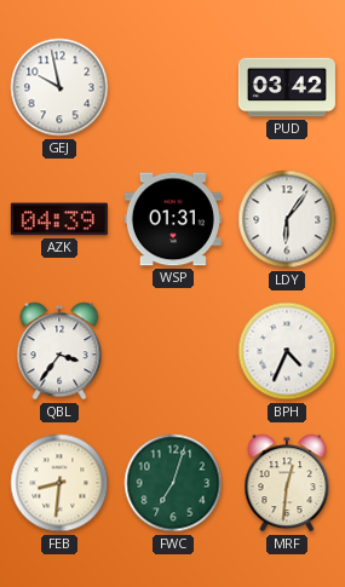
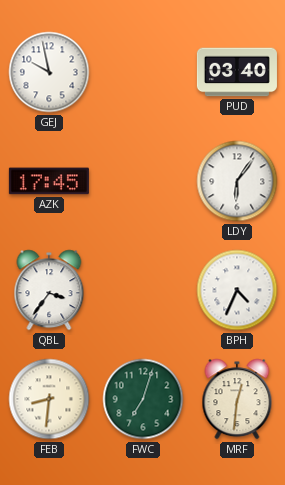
PUD: 03:42 -> 03:40 (237, 72)
AZK: 04:39 -> 17:45 (49, 181)
WSP: 01:31 -> none (173, 219)
